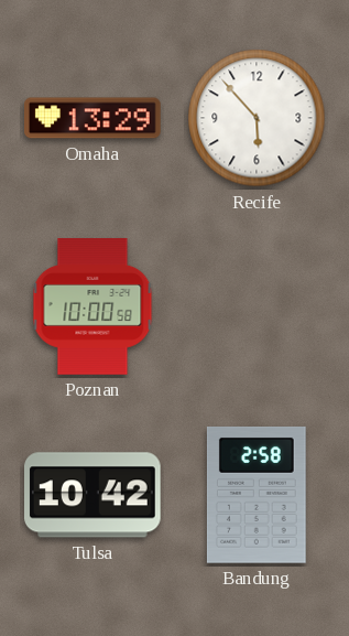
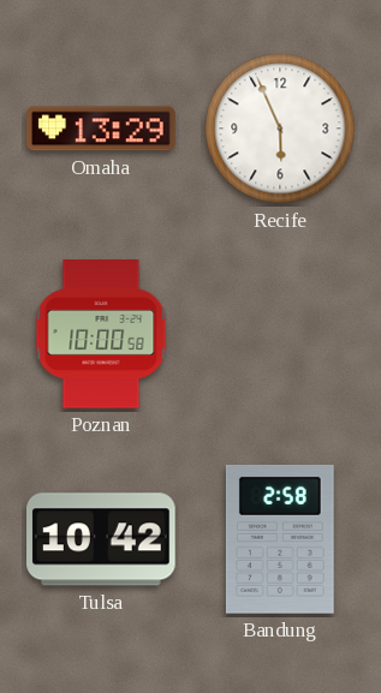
Recife: 5:53 -> 5:56 (280, 129)
